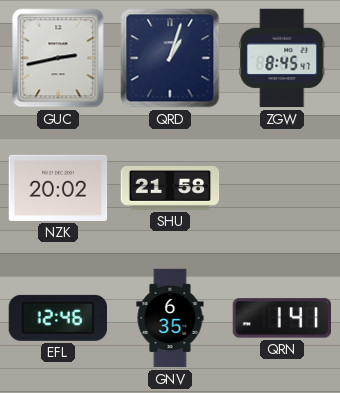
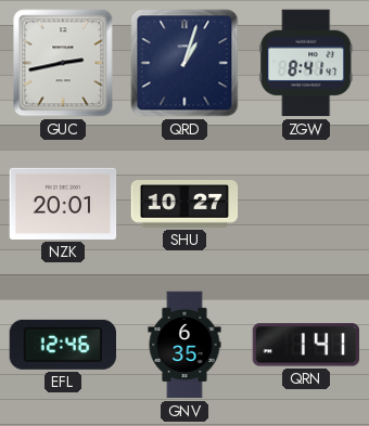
ZGW: 8:45 -> 8:41 (306, 63)
NZK: 20:02 -> 20:01 (63, 204)
SHU: 21:58 -> 10:27 (184, 205)
